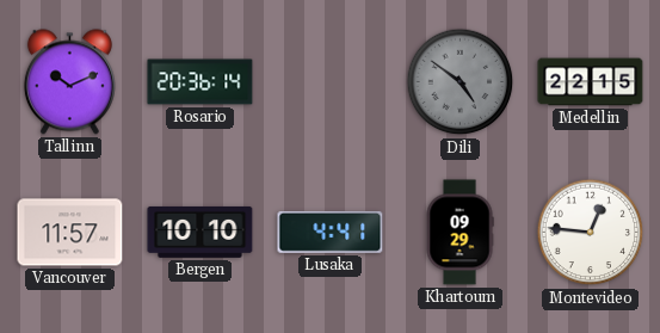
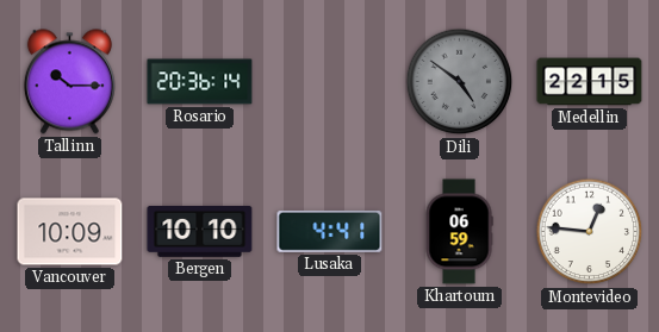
Tallinn: 10:11 -> 10:15 (69, 82)
Vancouver: 11:57 -> 10:09 (70, 232)
Khartoum: 09:29 -> 06:59 (459, 232)
